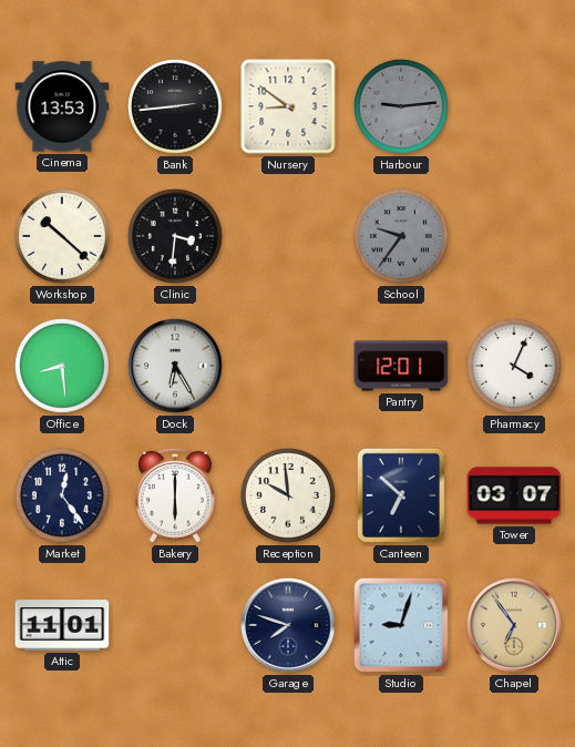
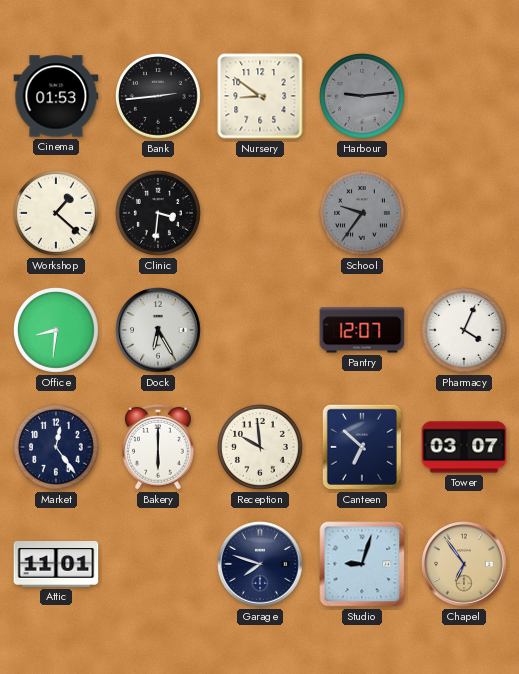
Cinema: 13:53 -> 01:53 (56, 96)
Workshop: 10:22 -> 1:22 (57, 214)
Office: 8:29 -> 8:31 (57, 331)
Pantry: 12:01 -> 12:07 (362, 330)
